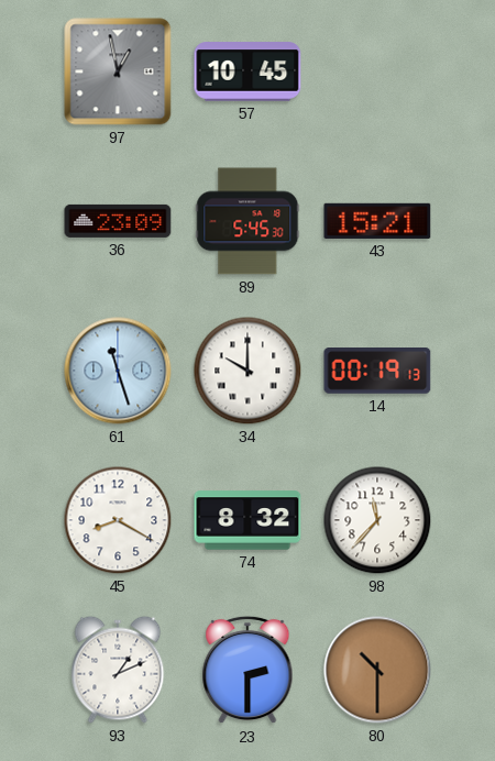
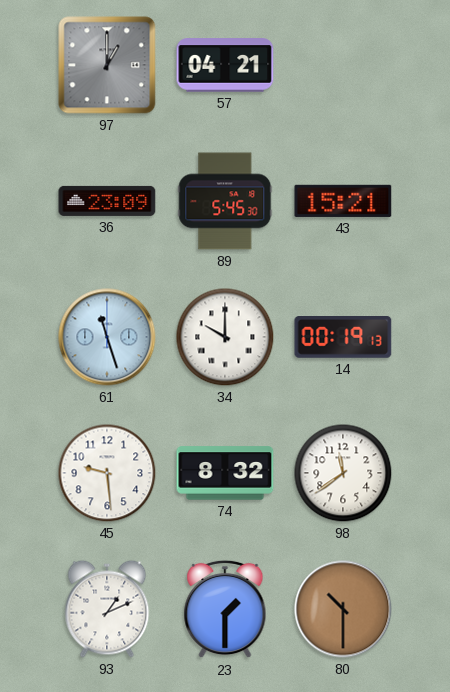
97: 12:58 -> 1:00 (107, 65)
57: 10:45 -> 04:21 (225, 65)
45: 8:20 -> 9:29 (107, 473)
98: 11:37 -> 11:39 (343, 473)
23: 2:30 -> 1:30 (225, 609)
